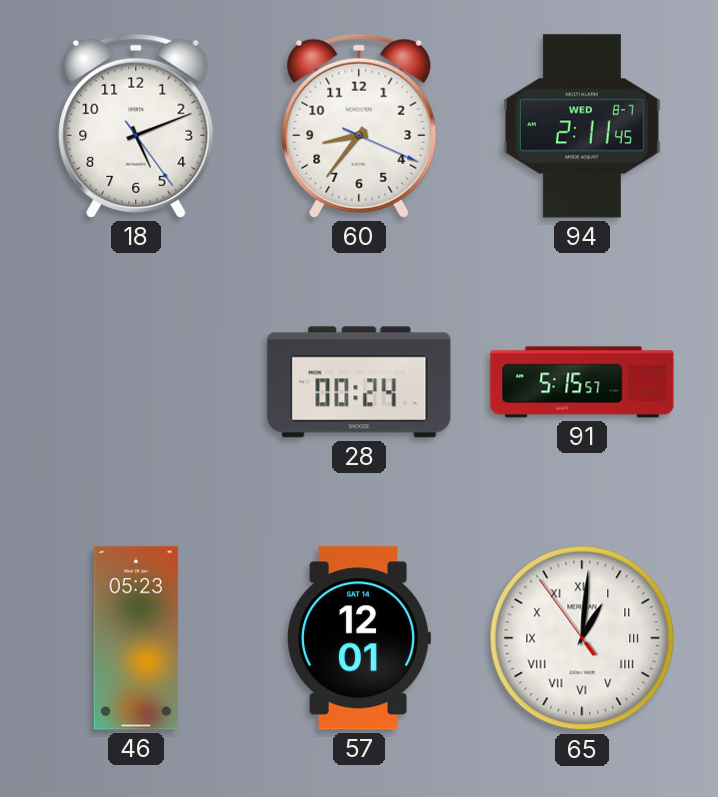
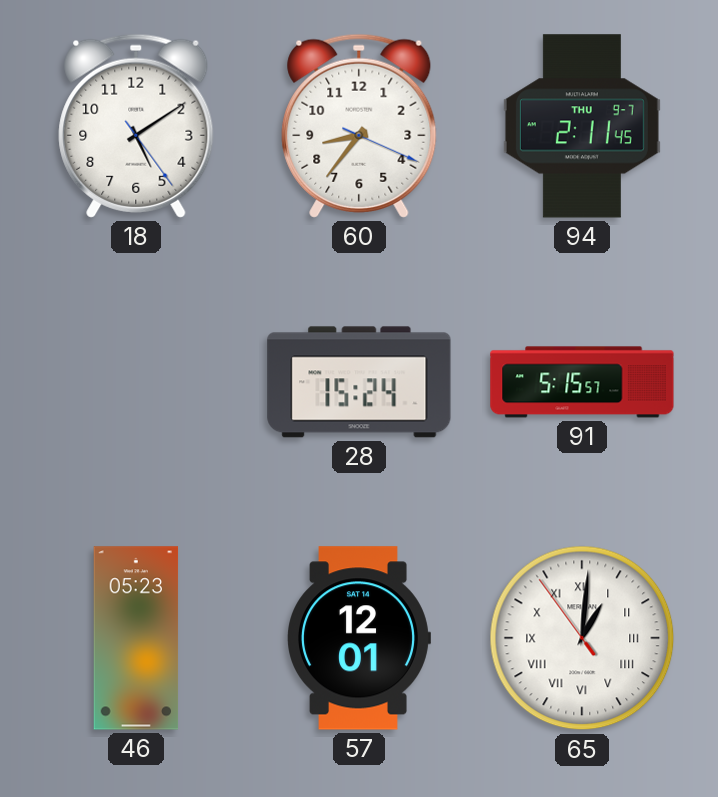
18: 5:11 -> 5:09 (136, 126)
94 date: WED 8-7 -> THU 9-7 (582, 126)
28: 00:24 -> 15:24 (359, 382)
